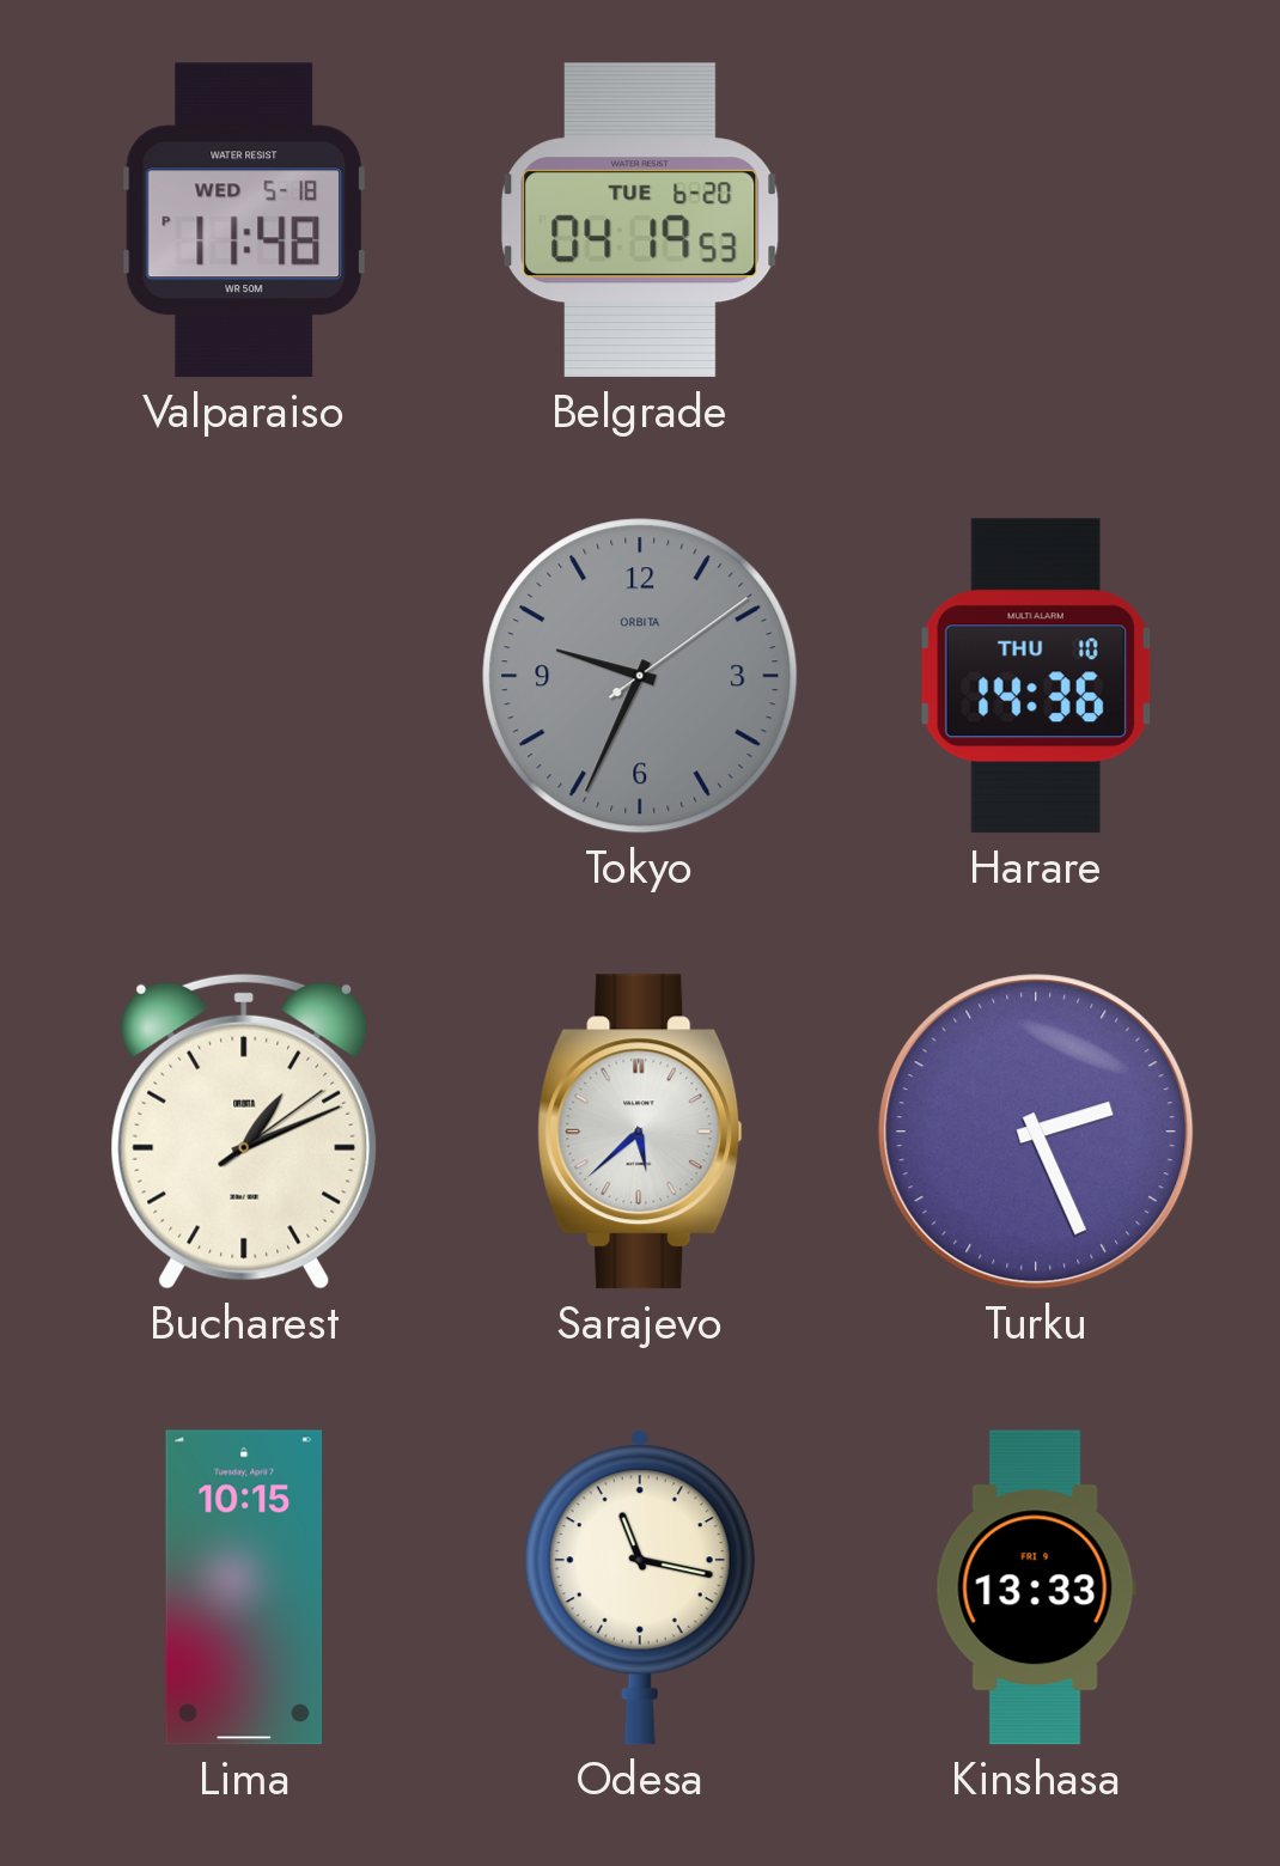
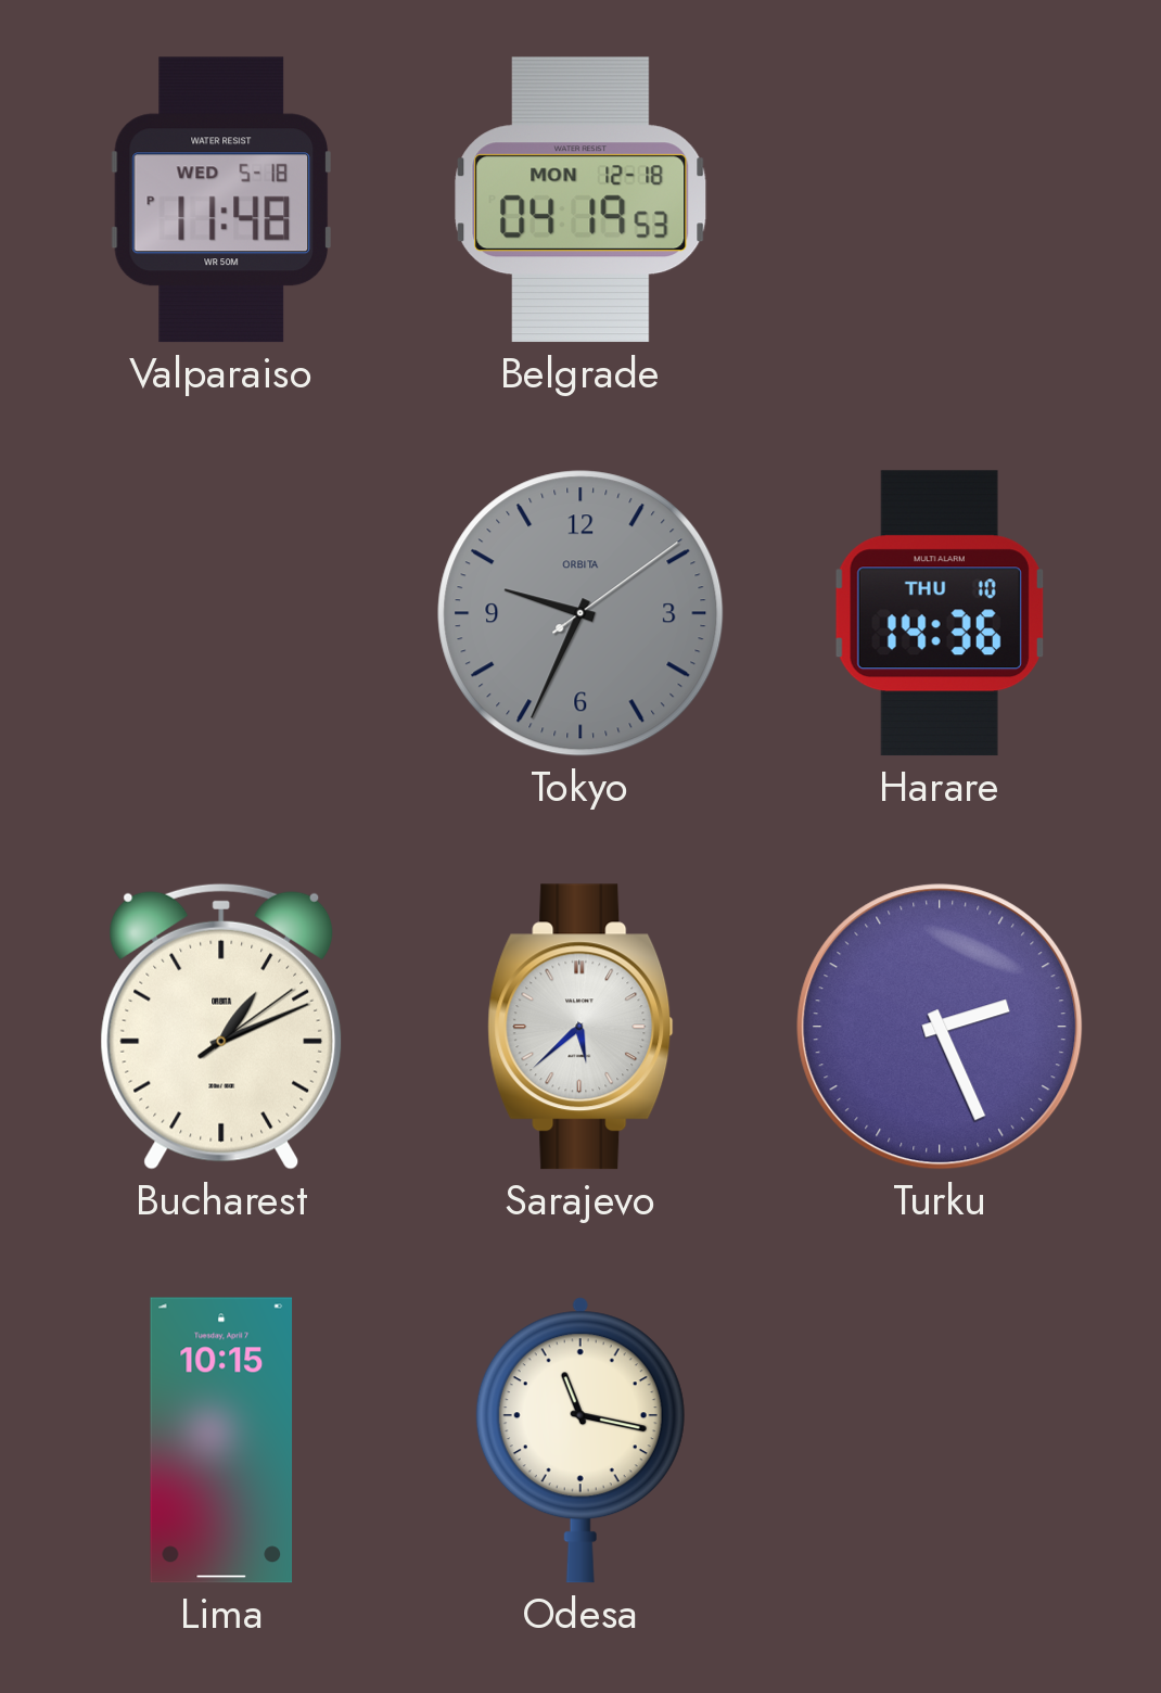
Belgrade date: TUE 6-20 -> MON 12-18 (580, 200)
Kinshasa: 13:33 -> none (1036, 1587)
